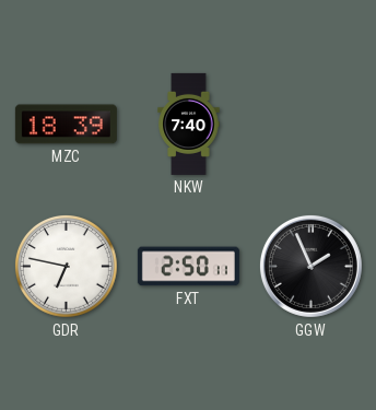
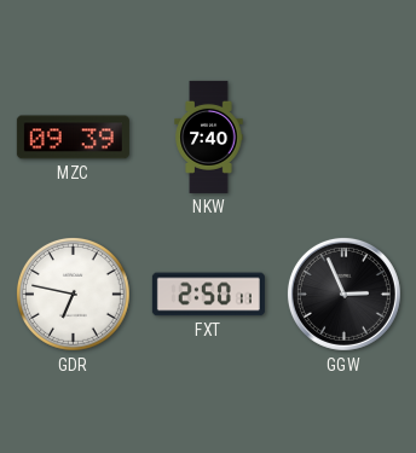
MZC: 18:39 -> 09:39 (73, 138)
GGW: 1:56 -> 2:56 (343, 294)
